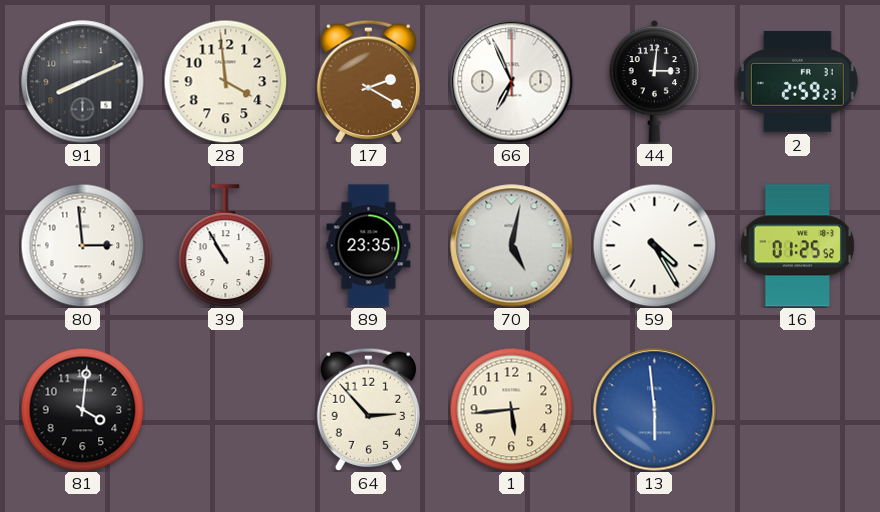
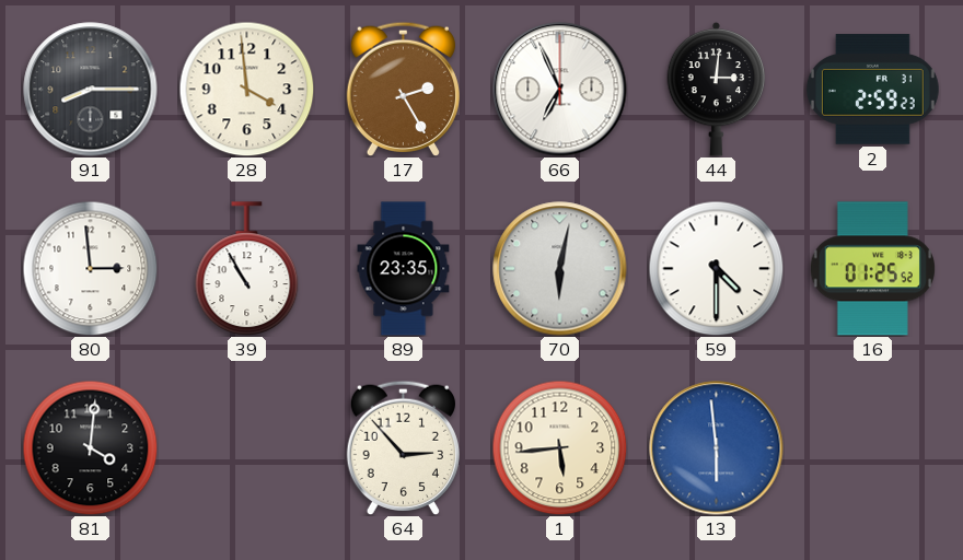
91: 8:11 -> 8:15 (91, 90)
17: 2:20 -> 2:25 (403, 89)
70: 5:02 -> 6:02 (560, 269)
59: 4:25 -> 4:30 (716, 268)
